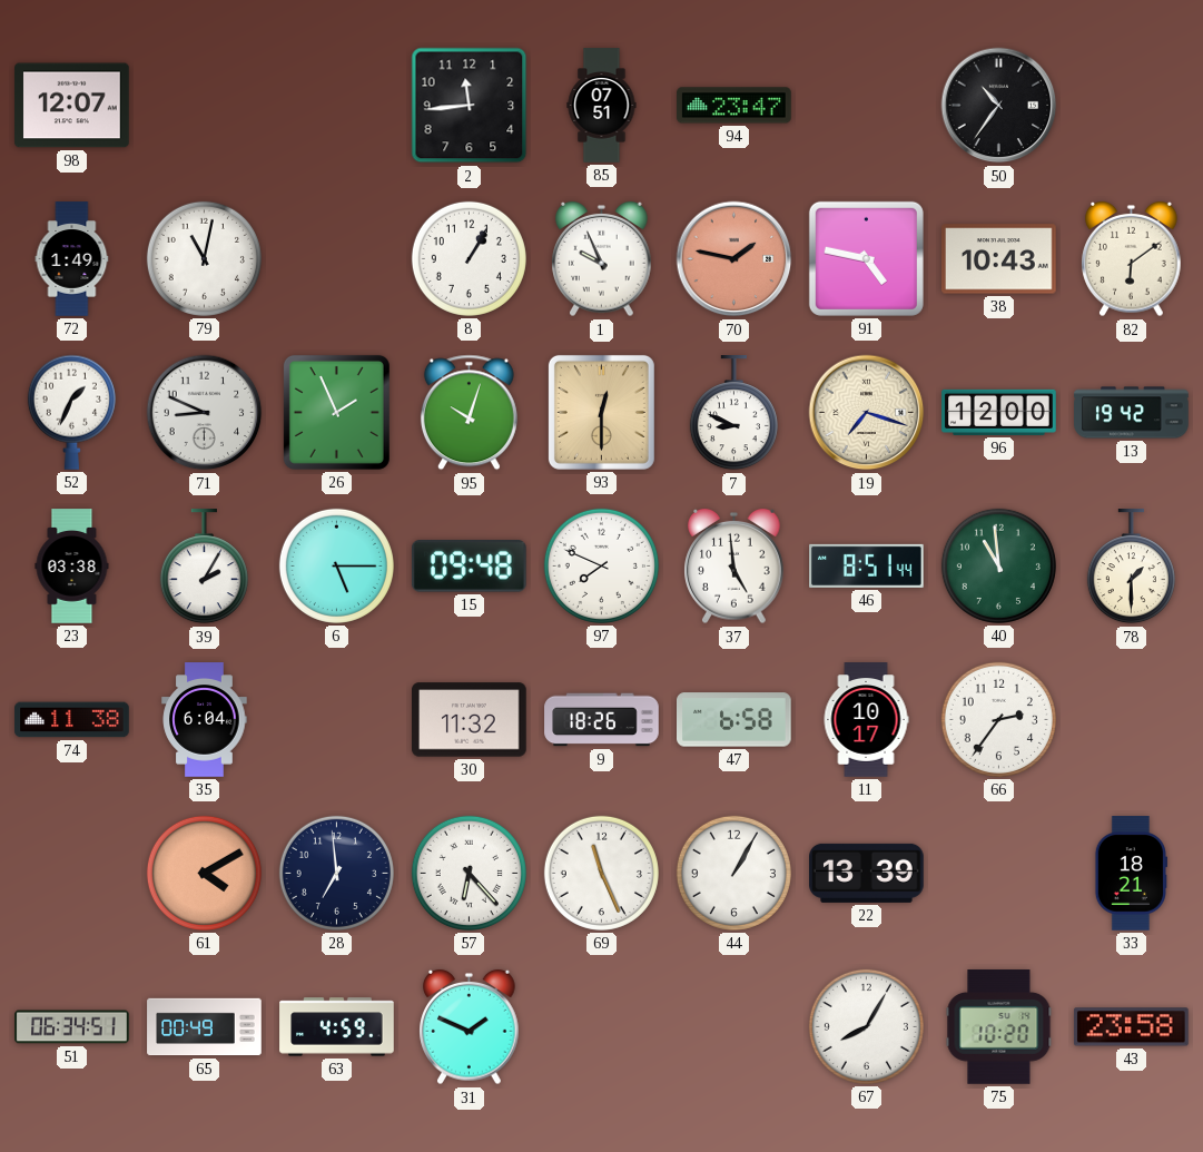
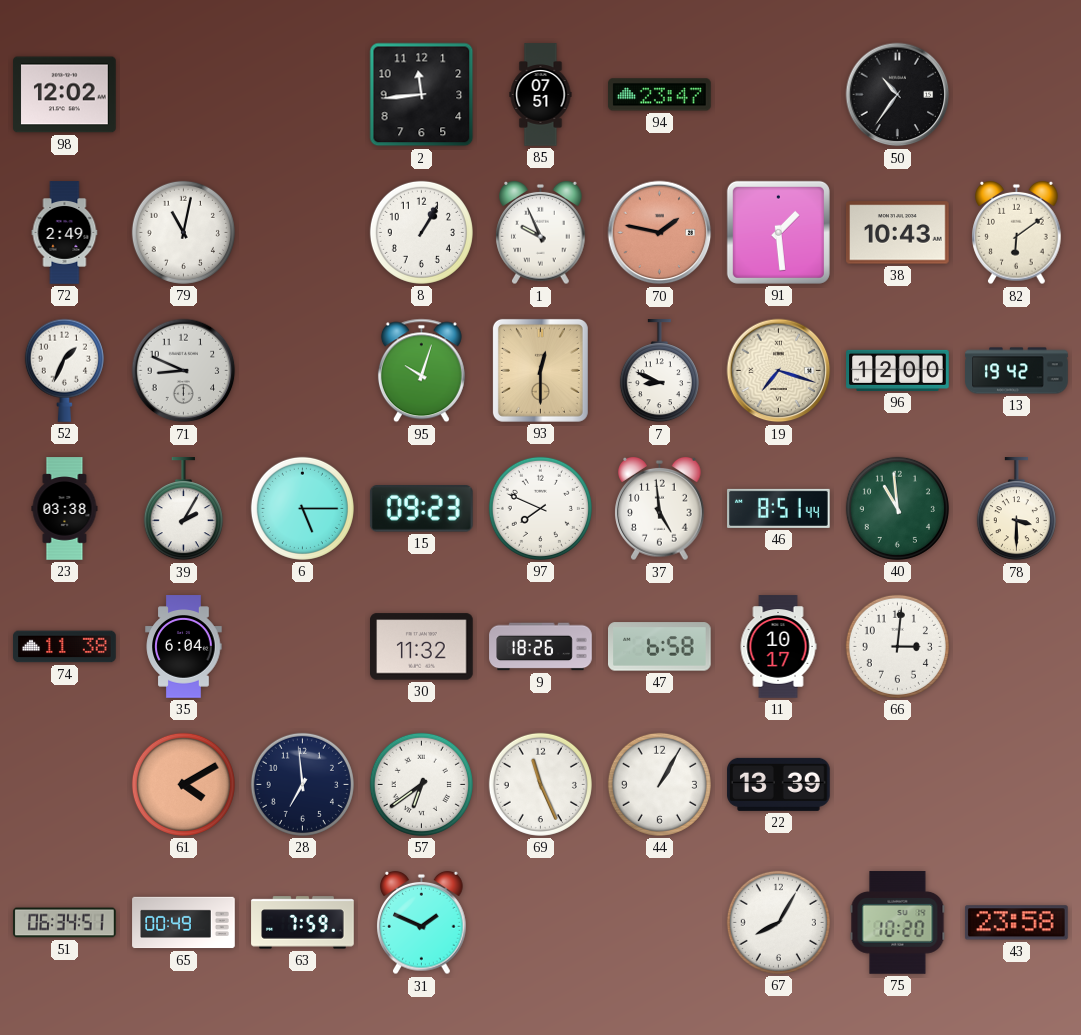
98: 12:07 -> 12:02 (65, 95)
72: 1:49 -> 2:49 (65, 233)
91: 4:47 -> 1:29 (778, 232)
26: 1:56 -> none (336, 412)
15: 09:48 -> 09:23 (421, 509)
78: 1:30 -> 3:30 (1016, 509)
66: 2:36 -> 3:01 (897, 646)
57: 6:23 -> 6:39 (421, 784)
33: 18:21 -> none (1131, 874)
63: 4:59 -> 7:59 (303, 923)
